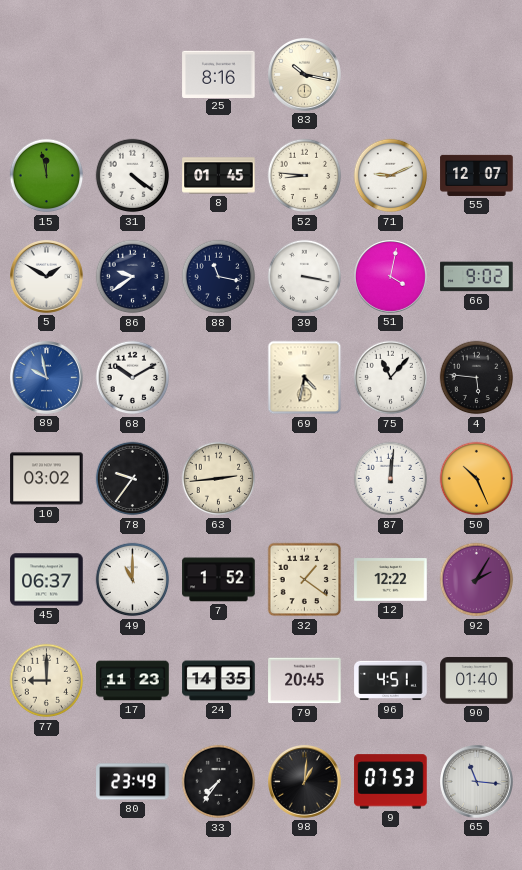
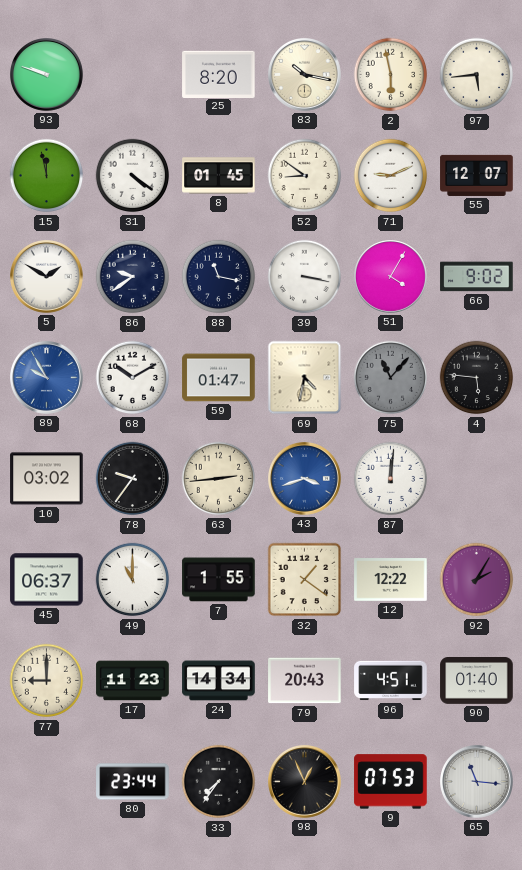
93: none -> 9:48 (47, 75)
25: 8:16 -> 8:20 (219, 74)
2: none -> 5:58 (391, 75)
97: none -> 5:44 (477, 75)
52: 8:46 -> 8:51 (305, 176)
51: 4:02 -> 4:05 (391, 277)
89: 9:58 -> 9:55 (47, 378)
59: none -> 01:47 (219, 378)
75 dial: white -> grey (391, 378)
43: none -> 3:42 (305, 479)
50: 10:26 -> none (477, 479)
7: 1:52 -> 1:55 (219, 580)
24: 14:35 -> 14:34 (219, 681)
79: 20:45 -> 20:43 (305, 681)
80: 23:49 -> 23:44 (133, 782)
98: 1:01 -> 12:56 (305, 782)
